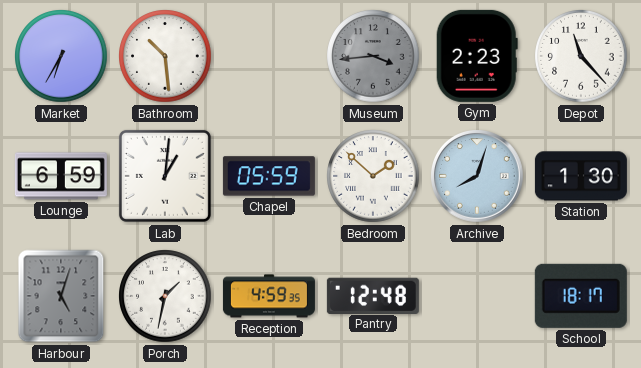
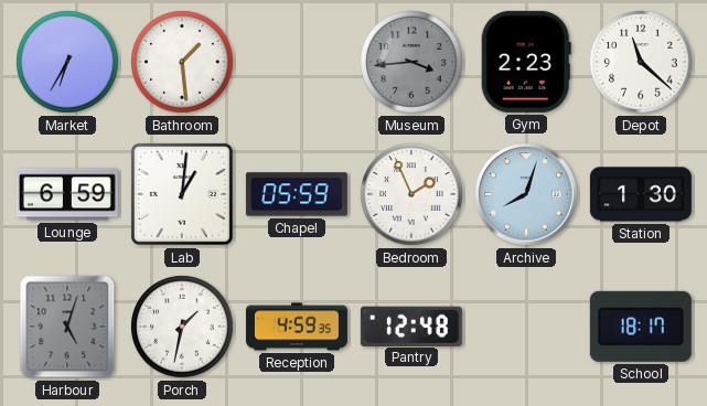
Bathroom: 10:29 -> 1:29 (182, 62)
Depot: 11:23 -> 11:22 (641, 62)
Bedroom: 1:52 -> 1:56 (411, 194)
